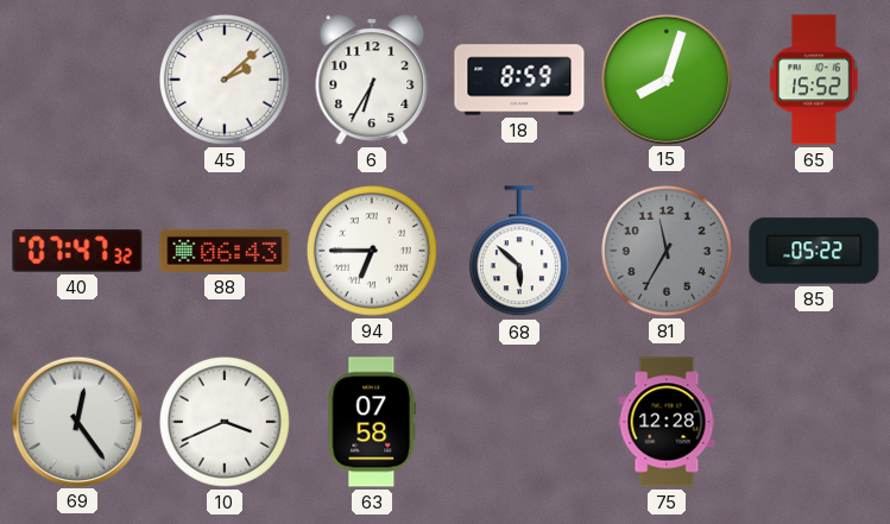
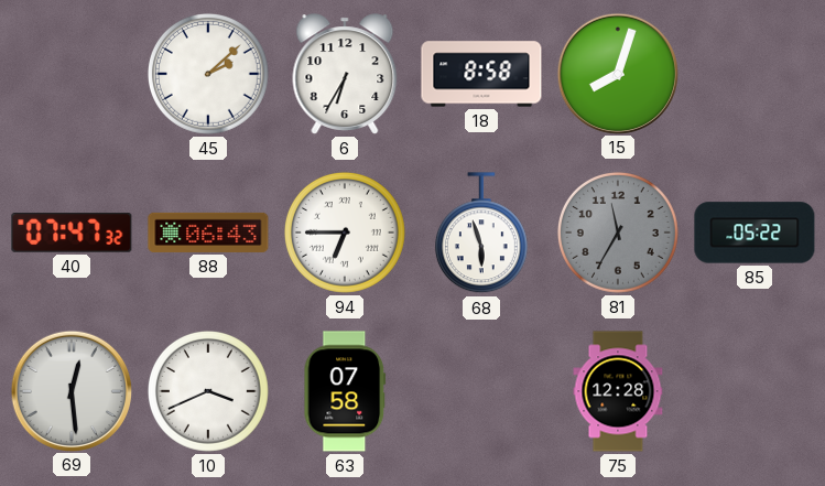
18: 8:59 -> 8:58 (481, 74)
65: 15:52 -> none (814, 80)
68: 5:52 -> 5:57 (481, 234)
69: 12:24 -> 12:29 (70, 390)
